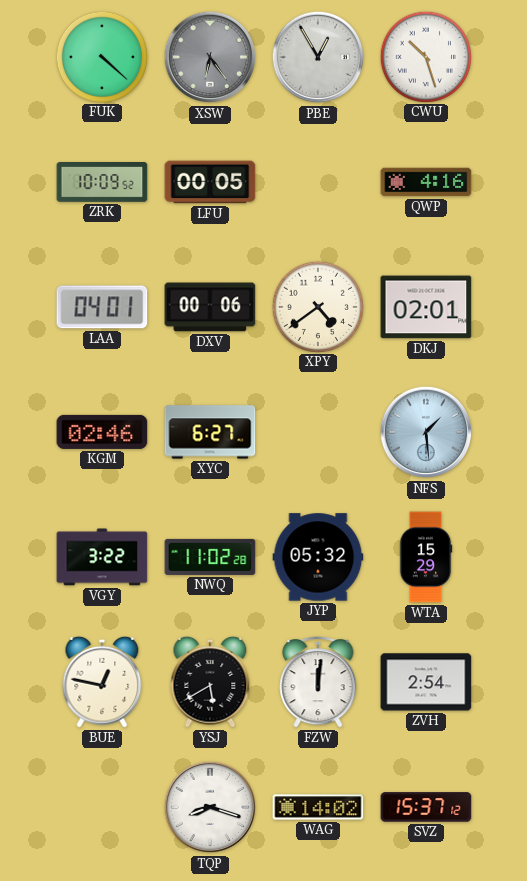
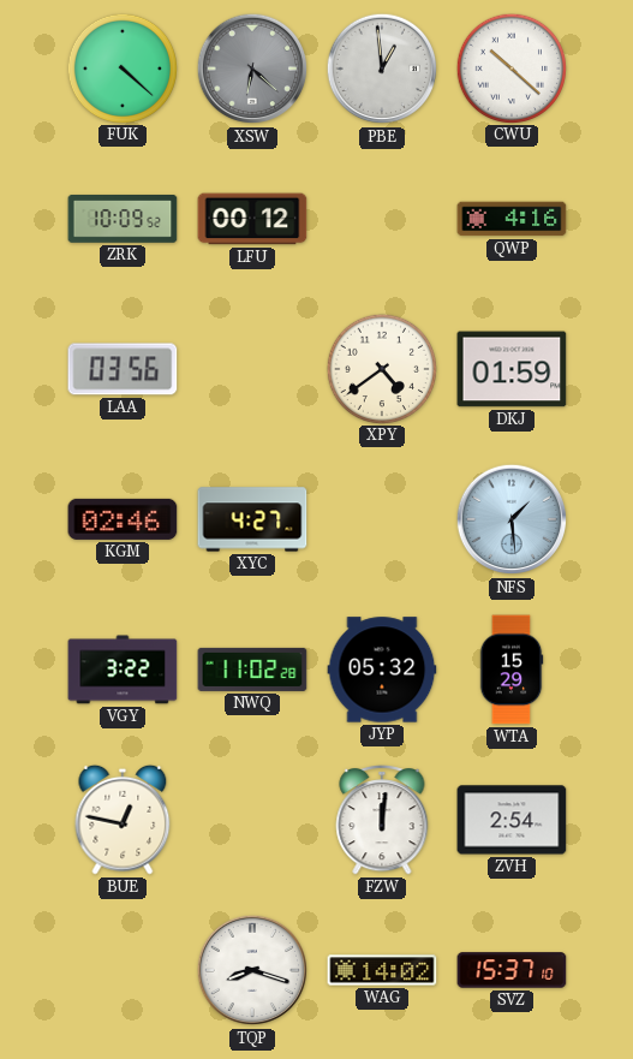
XSW: 6:24 -> 6:22 (252, 69)
PBE: 12:55 -> 12:59 (382, 69)
CWU: 10:27 -> 10:22 (510, 67)
LFU: 00:05 -> 00:12 (252, 219)
LAA: 04:01 -> 03:56 (123, 369)
DXV: 00:06 -> none (210, 307)
DKJ: 02:01 -> 01:59 (512, 369)
XYC: 6:27 -> 4:27 (252, 519)
YSJ: 5:40 -> none (210, 682)
SVZ: 15:37:12 -> 15:37:10 (512, 970)
